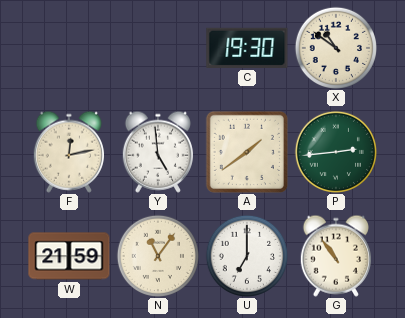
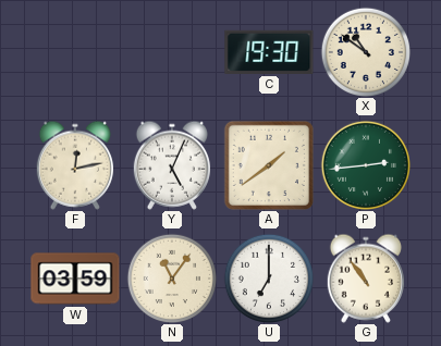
Y: 4:59 -> 5:04 (172, 165)
W: 21:59 -> 03:59 (75, 279)
